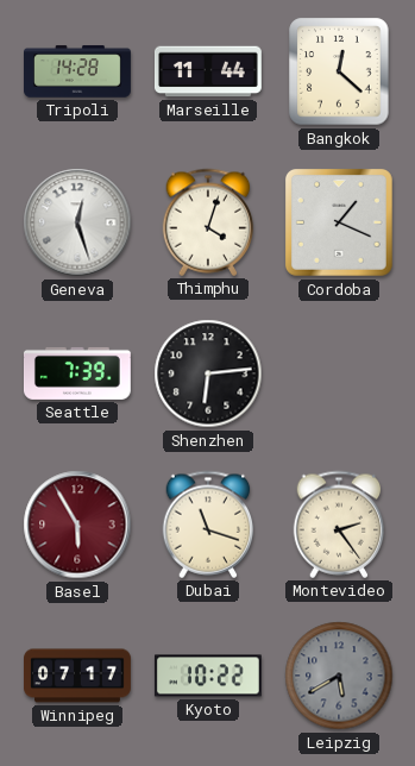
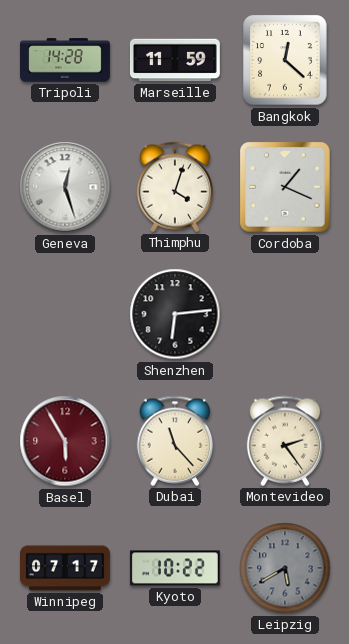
Marseille: 11:44 -> 11:59 (175, 60)
Seattle: 7:39 -> none (77, 373)
Dubai: 11:18 -> 11:23 (175, 441)
